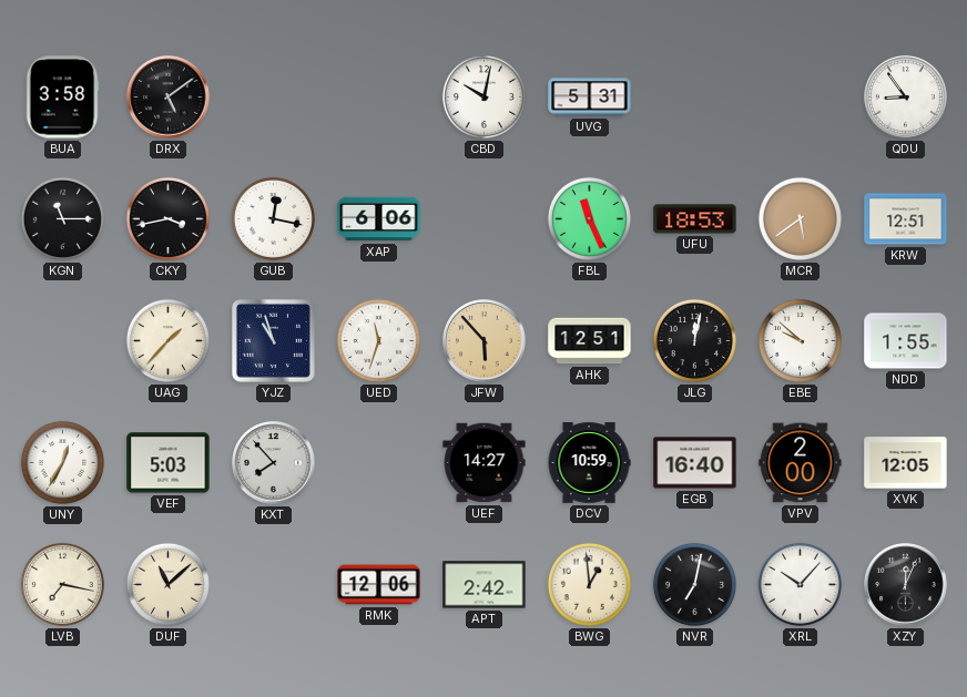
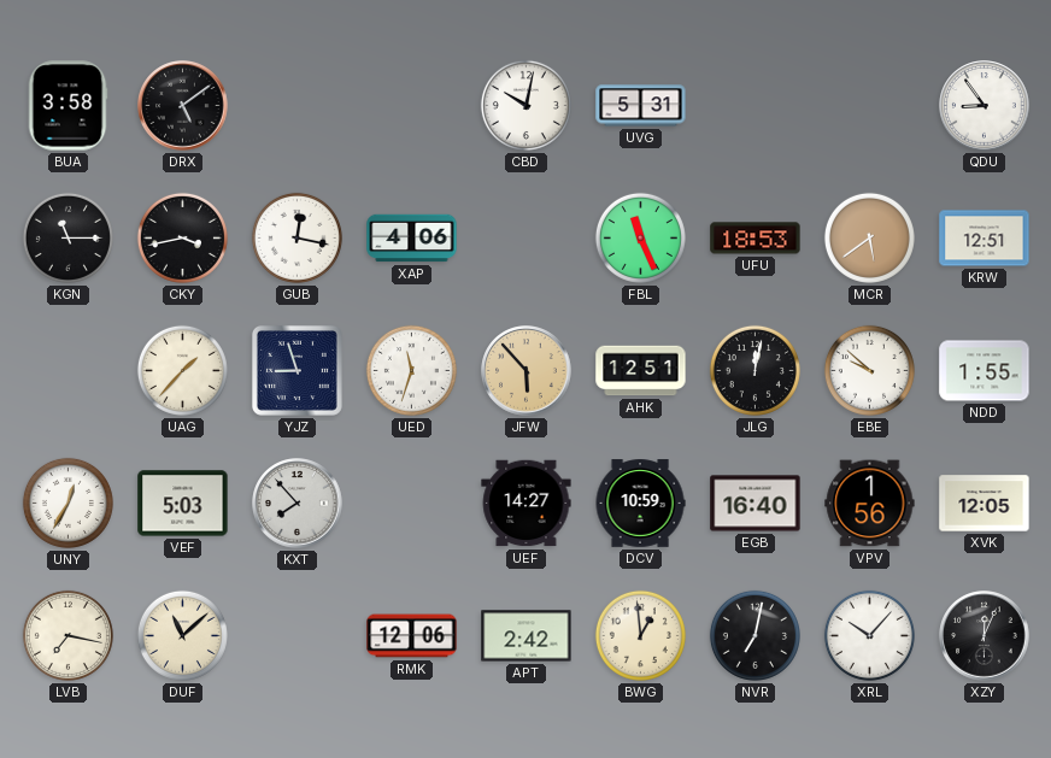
XAP: 6:06 -> 4:06 (412, 239)
YJZ: 10:57 -> 8:57 (296, 370)
VPV: 2:00 -> 1:56 (870, 504)
